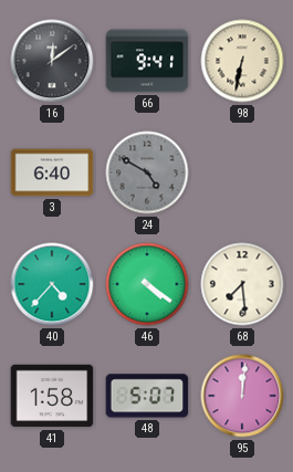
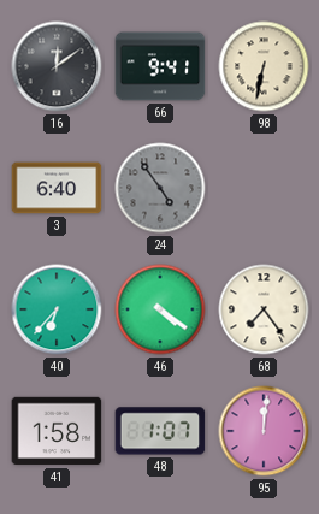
24: 4:50 -> 4:54 (160, 188)
40: 4:37 -> 6:37 (57, 309)
68: 7:29 -> 7:24 (264, 309)
48: 5:07 -> 1:07 (160, 431)
